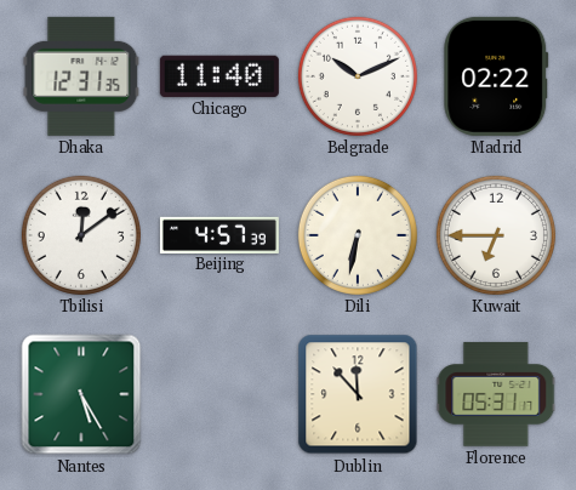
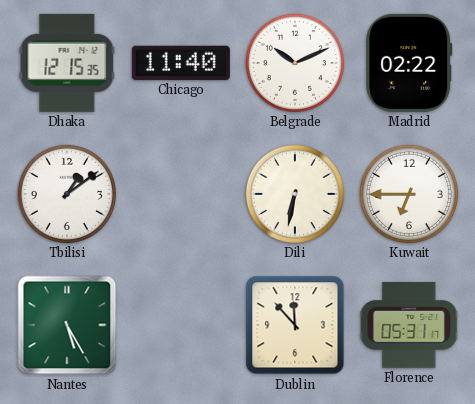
Dhaka: 12:31 -> 12:15 (67, 63)
Tbilisi: 12:09 -> 1:09 (67, 194)
Beijing: 4:57 -> none (219, 234)
